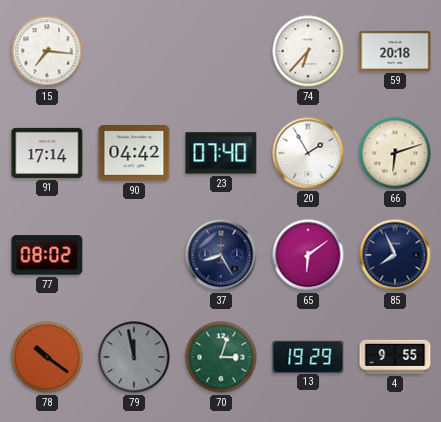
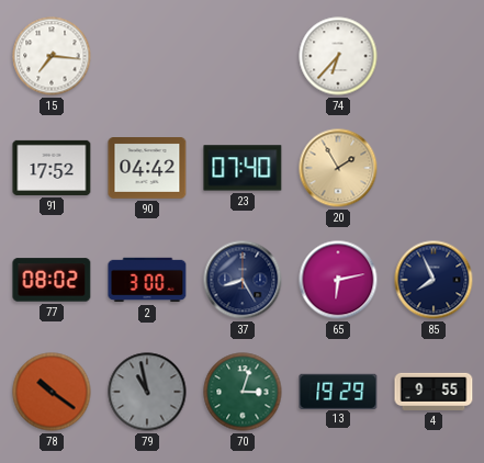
59: 20:18 -> none (395, 51)
91: 17:14 -> 17:52 (52, 168)
20 dial: white -> champagne (338, 168)
66: 6:12 -> none (395, 153)
2: none -> 3:00 (147, 280)
65: 6:09 -> 6:13 (338, 280)
79: 11:58 -> 10:58 (147, 392)
